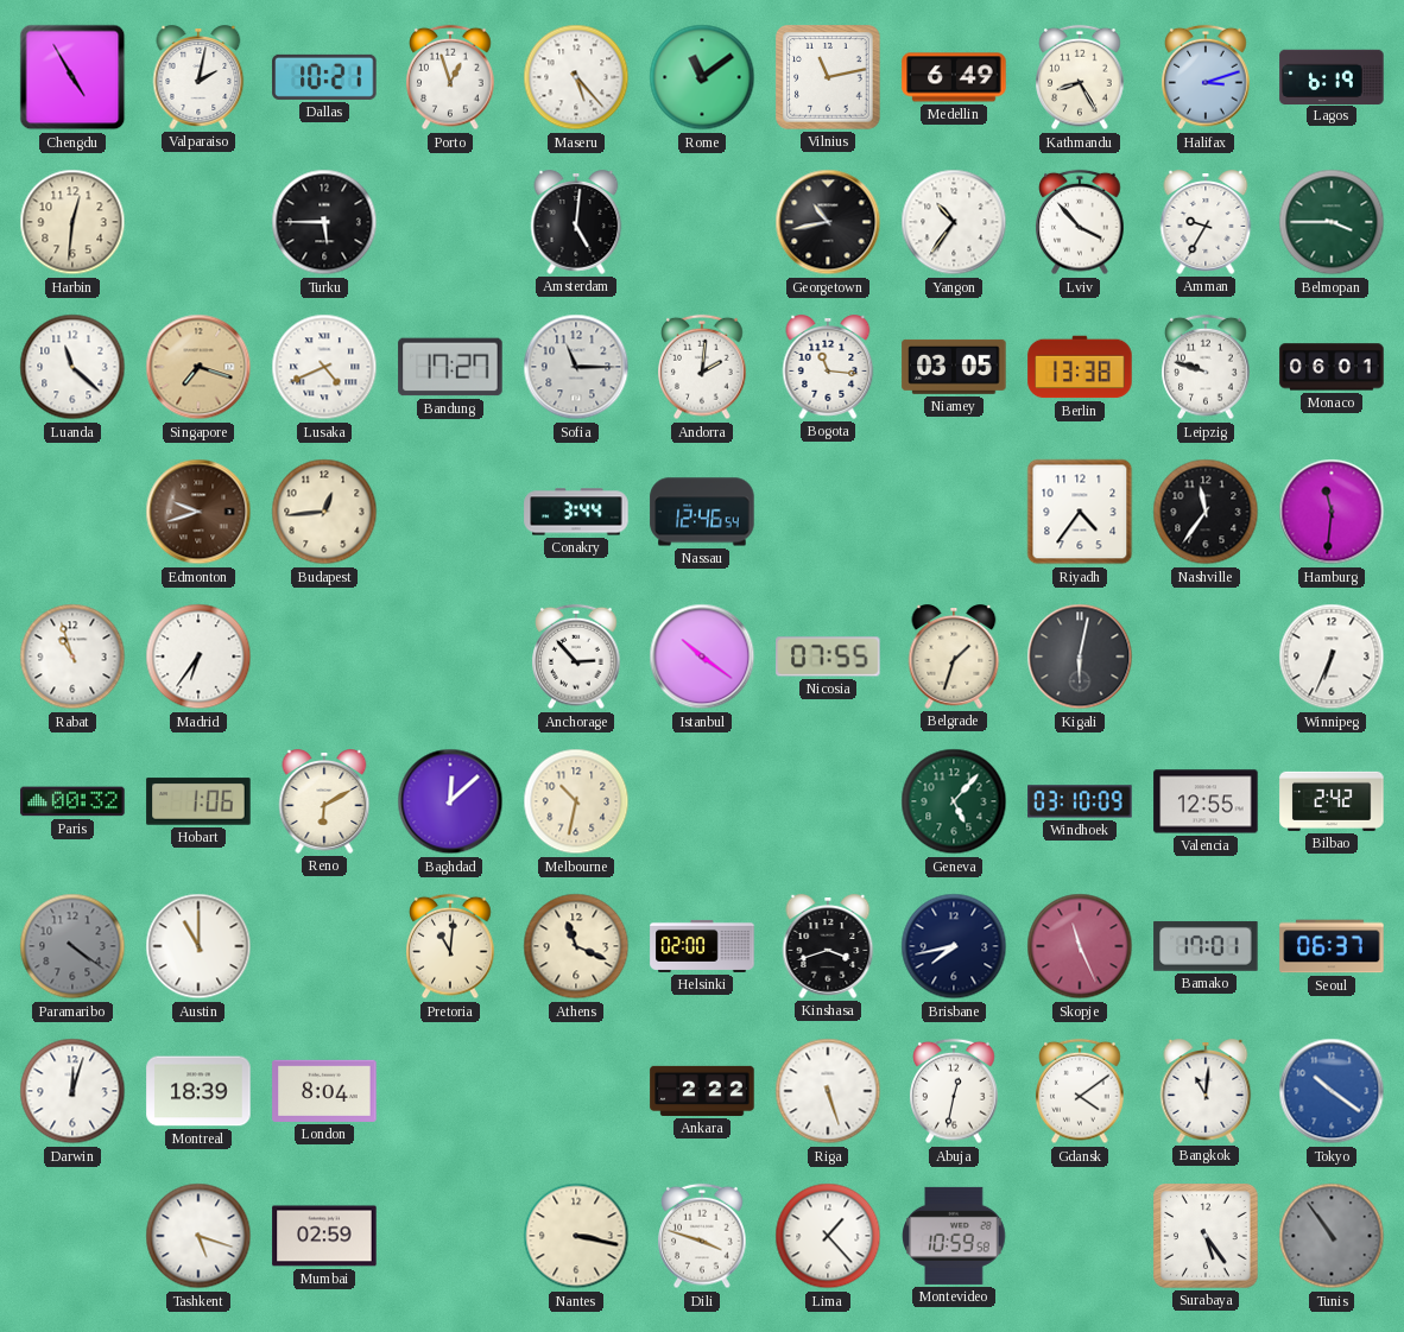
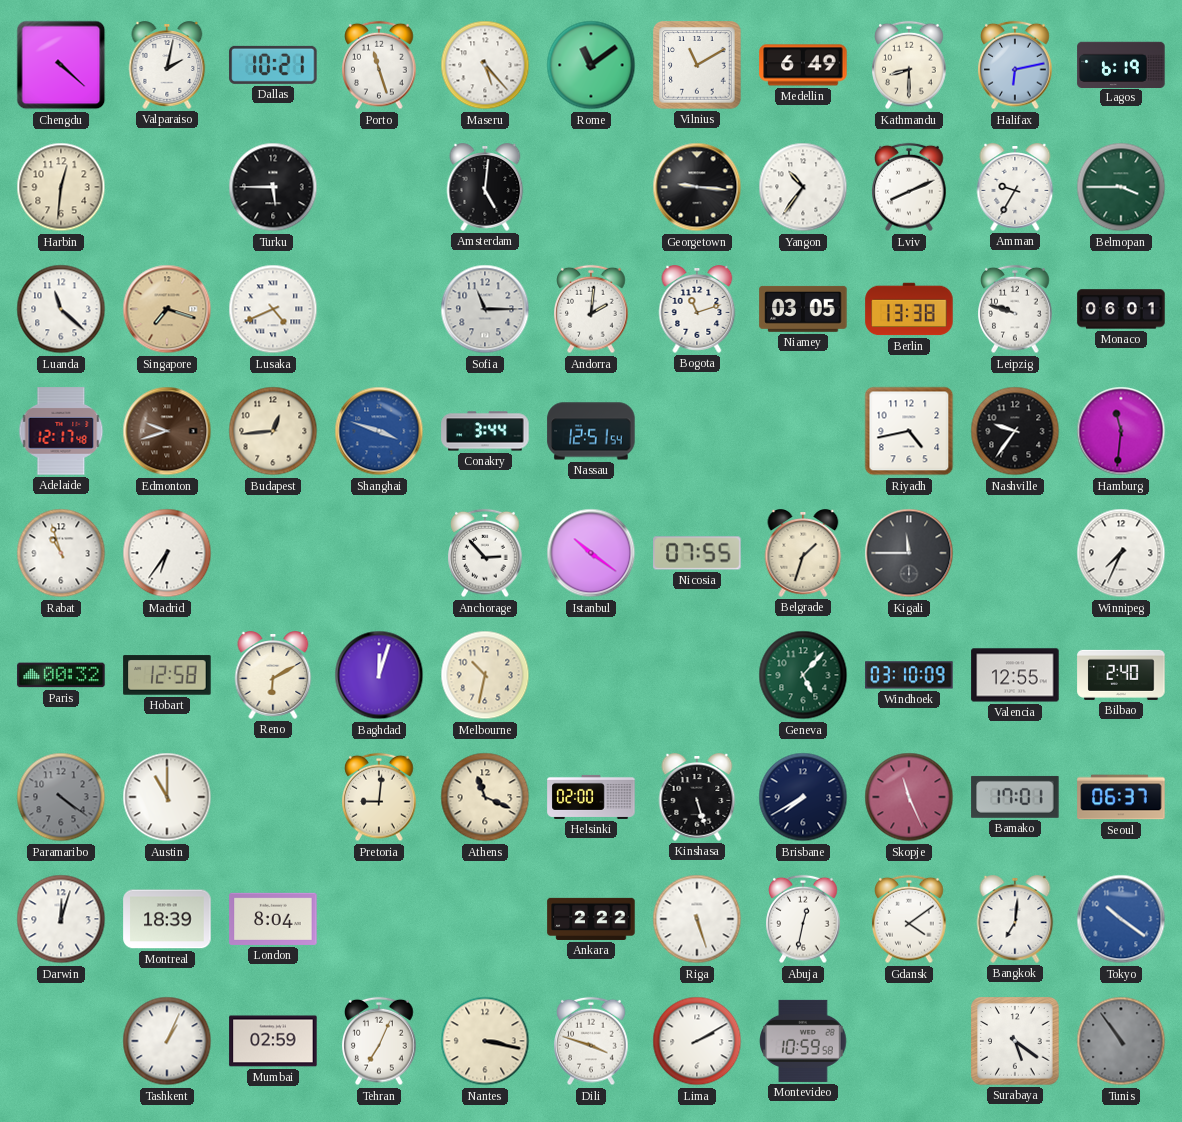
Chengdu: 4:55 -> 4:22 (61, 65)
Porto: 12:57 -> 11:27 (379, 65)
Vilnius: 11:13 -> 11:10 (697, 65)
Kathmandu: 8:25 -> 8:30 (909, 65)
Halifax: 3:12 -> 6:13 (1015, 65)
Georgetown: 10:43 -> 9:16 (697, 187)
Lviv: 3:53 -> 8:11 (909, 187)
Bandung: 17:27 -> none (450, 367)
Bogota: 11:16 -> 11:12 (697, 309)
Adelaide: none -> 12:17 (61, 431)
Shanghai: none -> 3:48 (379, 431)
Nassau: 12:46 -> 12:51 (591, 431)
Riyadh: 4:36 -> 4:43 (909, 431)
Nashville: 11:36 -> 9:36 (1015, 431)
Kigali: 6:02 -> 11:45 (909, 553)
Winnipeg: 6:34 -> 7:34 (1121, 553)
Hobart: 1:06 -> 12:58 (167, 675)
Baghdad: 12:08 -> 12:03 (379, 675)
Bilbao: 2:42 -> 2:40 (1121, 675)
Pretoria: 11:01 -> 9:01 (379, 797)
Kinshasa: 3:42 -> 5:27 (697, 797)
Brisbane: 7:43 -> 7:40 (803, 797)
Bangkok: 11:01 -> 7:01 (1015, 919)
Tashkent: 5:18 -> 1:04 (167, 1041)
Tehran: none -> 7:04 (379, 1041)
Lima: 1:23 -> 2:10 (697, 1041)
Surabaya: 5:24 -> 5:21 (1015, 1041)
